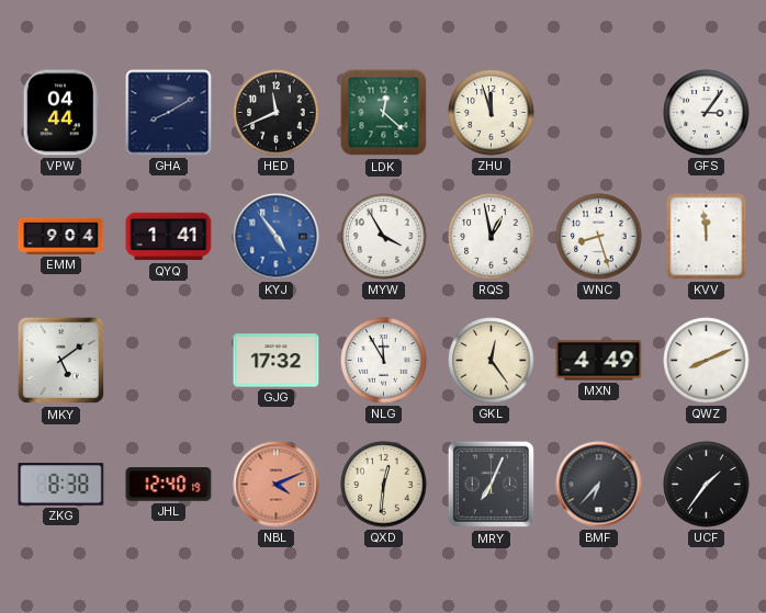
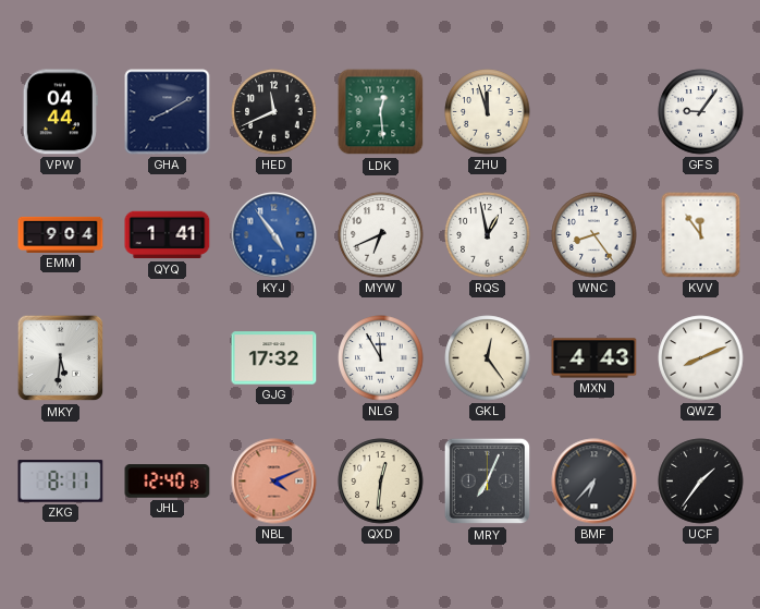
LDK: 12:22 -> 12:29 (381, 112)
GFS: 3:06 -> 9:06 (701, 112)
MYW: 3:55 -> 6:41 (381, 235)
WNC: 8:27 -> 8:24 (594, 235)
KVV: 11:59 -> 11:54 (701, 235)
MKY: 5:09 -> 5:31 (61, 358)
MXN: 4:49 -> 4:43 (594, 358)
ZKG: 8:38 -> 8:11 (61, 482)
